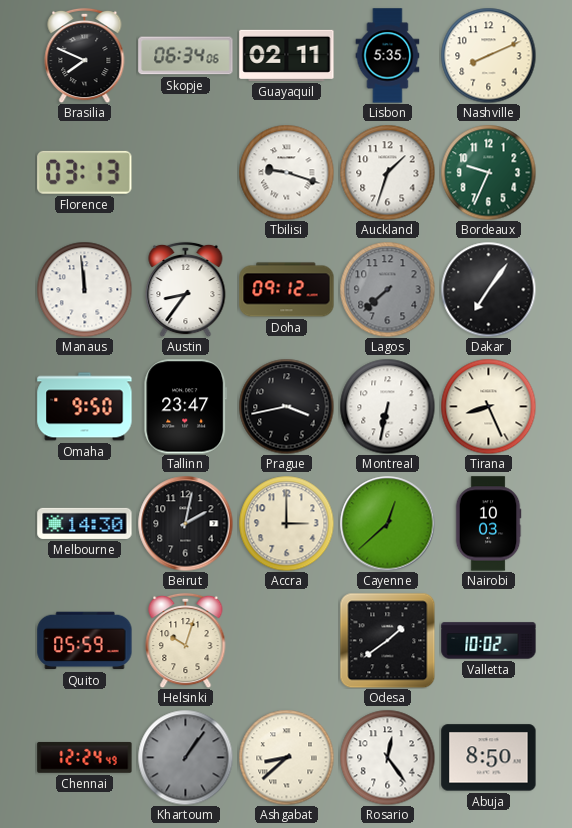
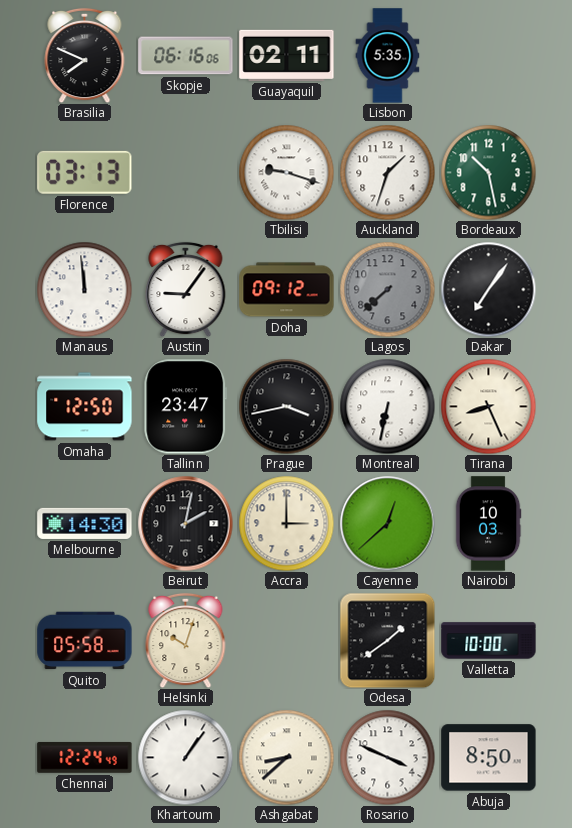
Skopje: 06:34 -> 06:16 (186, 56)
Nashville: 8:11 -> none (488, 55)
Bordeaux: 9:34 -> 10:28 (488, 172)
Austin: 8:36 -> 9:06 (186, 289)
Omaha: 9:50 -> 12:50 (85, 407)
Quito: 05:59 -> 05:58 (85, 641)
Valletta: 10:02 -> 10:00 (489, 641)
Khartoum dial: grey -> white (185, 757)
Rosario: 12:24 -> 3:49 (387, 757)
